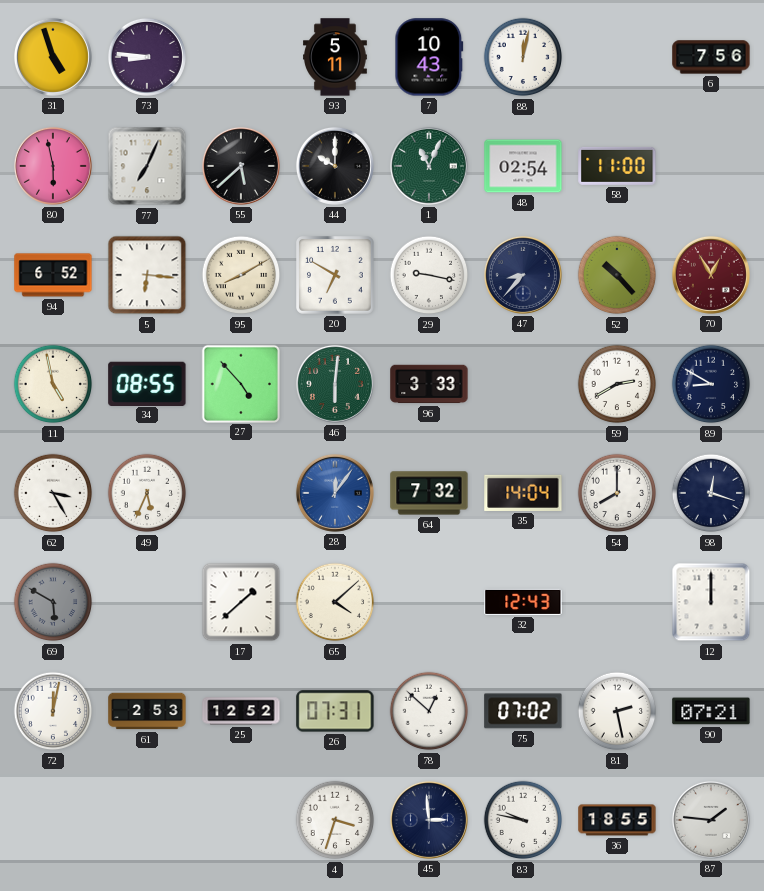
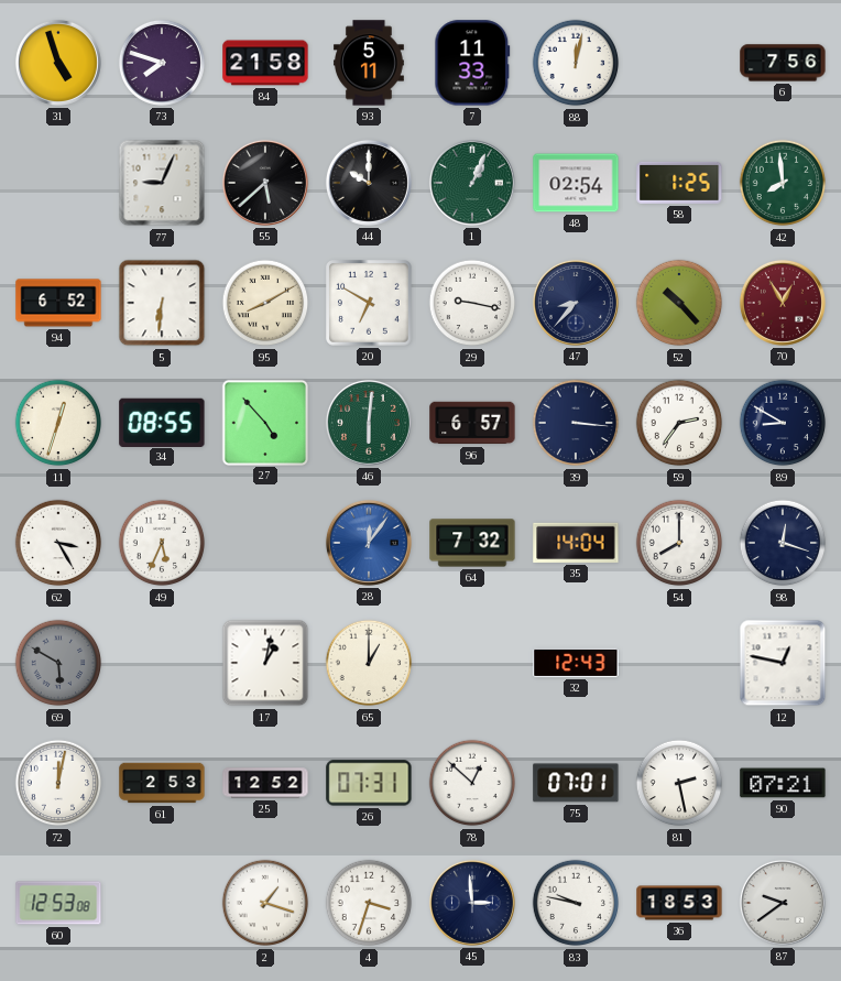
73: 8:46 -> 7:48 (162, 63)
84: none -> 21:58 (265, 63)
7: 10:43 -> 11:33 (472, 63)
80: 5:58 -> none (53, 166)
77: 7:04 -> 9:04 (162, 183)
1: 11:04 -> 1:04 (472, 183)
58: 11:00 -> 1:25 (679, 183)
42: none -> 7:59 (783, 183)
5: 6:16 -> 6:31 (162, 303)
11: 4:58 -> 12:33 (58, 423)
96: 3:33 -> 6:57 (472, 423)
39: none -> 3:16 (576, 423)
59: 2:40 -> 2:36 (679, 423)
17: 1:38 -> 1:02 (265, 663)
65: 4:08 -> 1:00 (369, 663)
12: 12:00 -> 12:47 (783, 663)
75: 07:02 -> 07:01 (576, 783)
60: none -> 12:53 (58, 903)
2: none -> 1:18 (265, 903)
36: 18:55 -> 18:53 (679, 903)
87: 1:46 -> 9:39 (783, 903)
